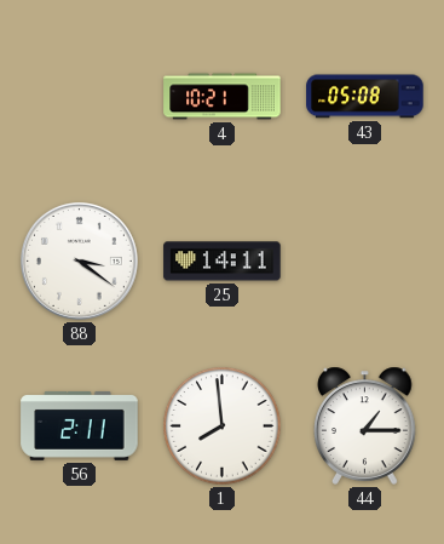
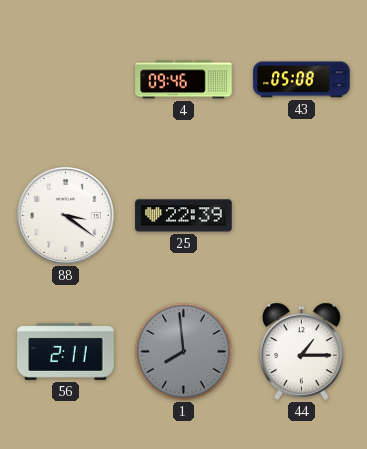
4: 10:21 -> 09:46 (184, 80)
25: 14:11 -> 22:39 (184, 216)
1 dial: white -> grey (184, 352)
